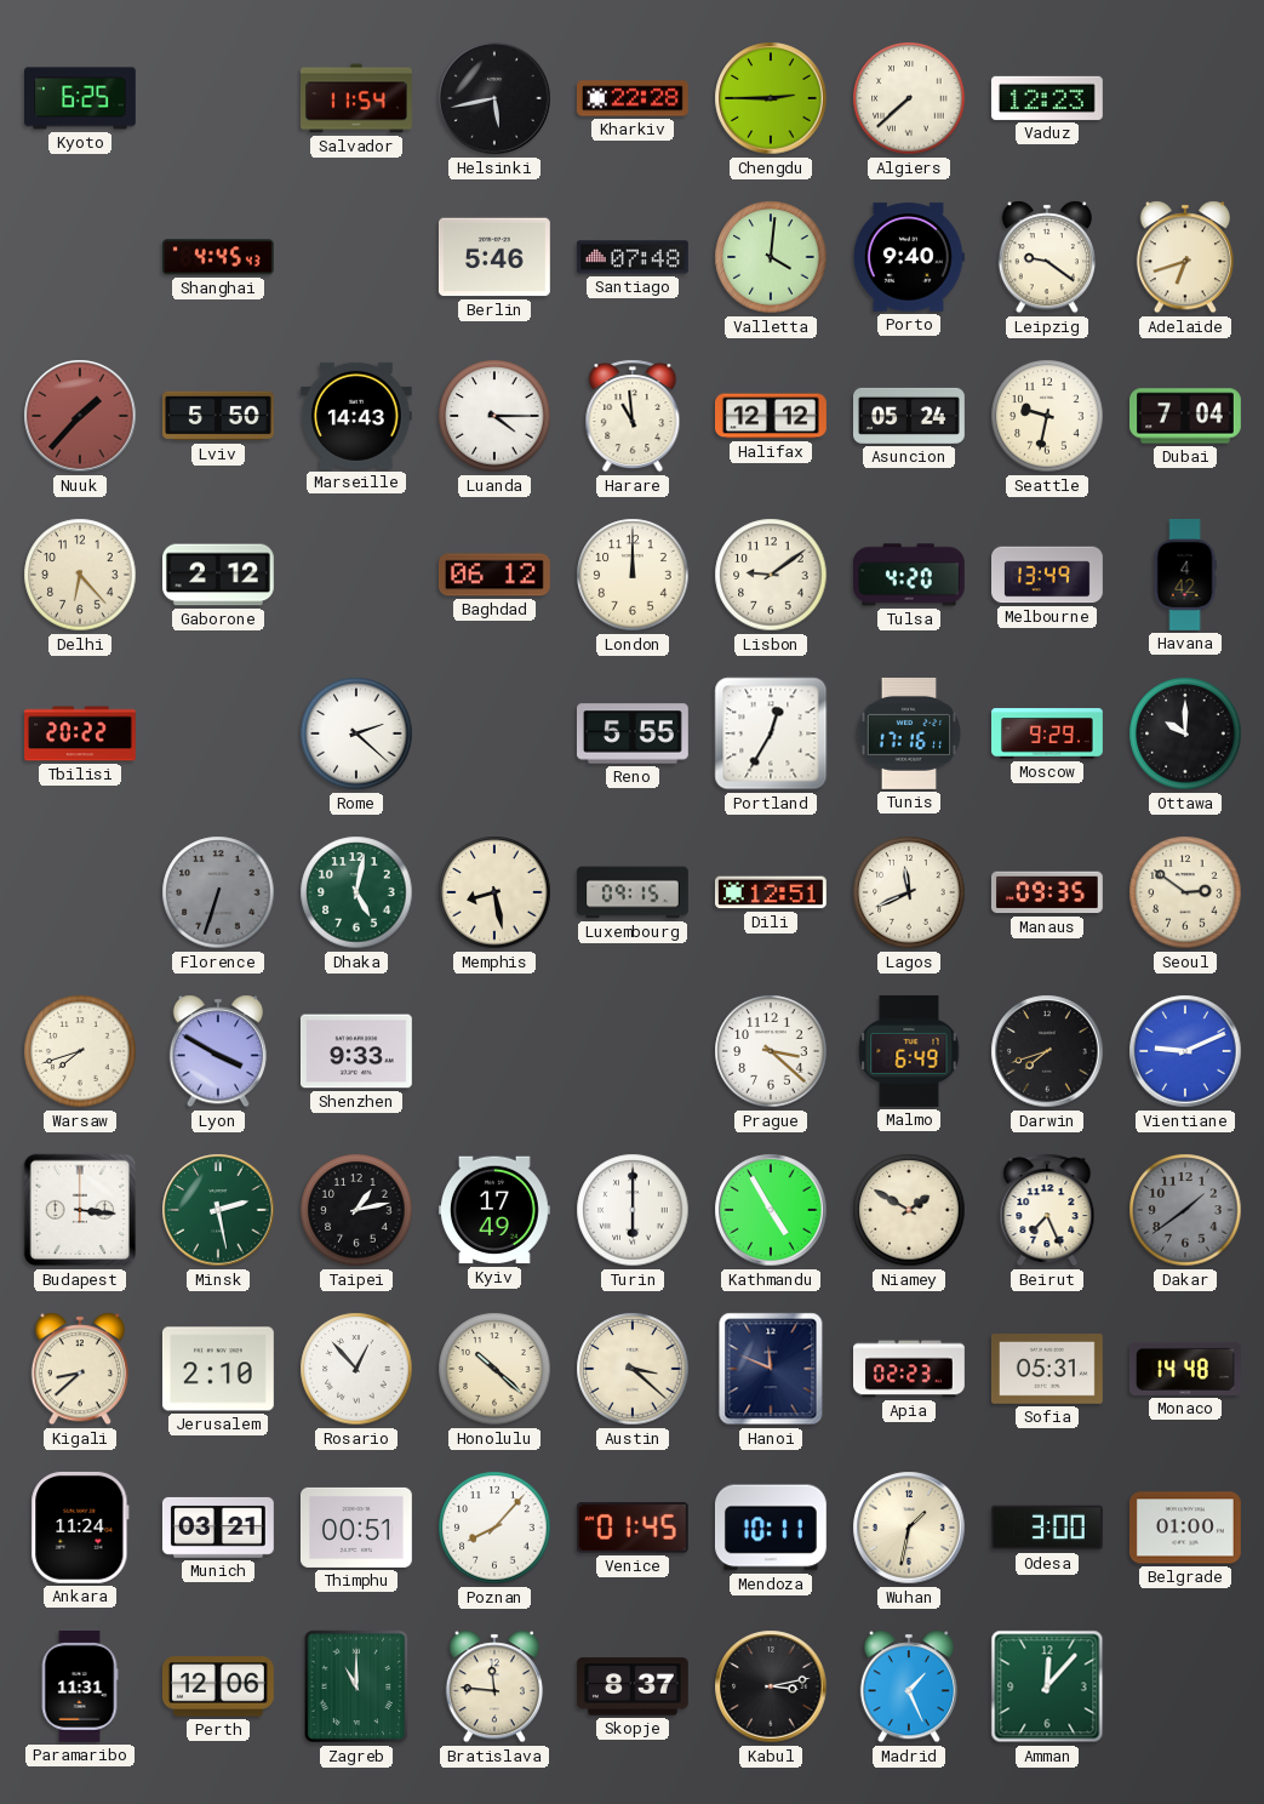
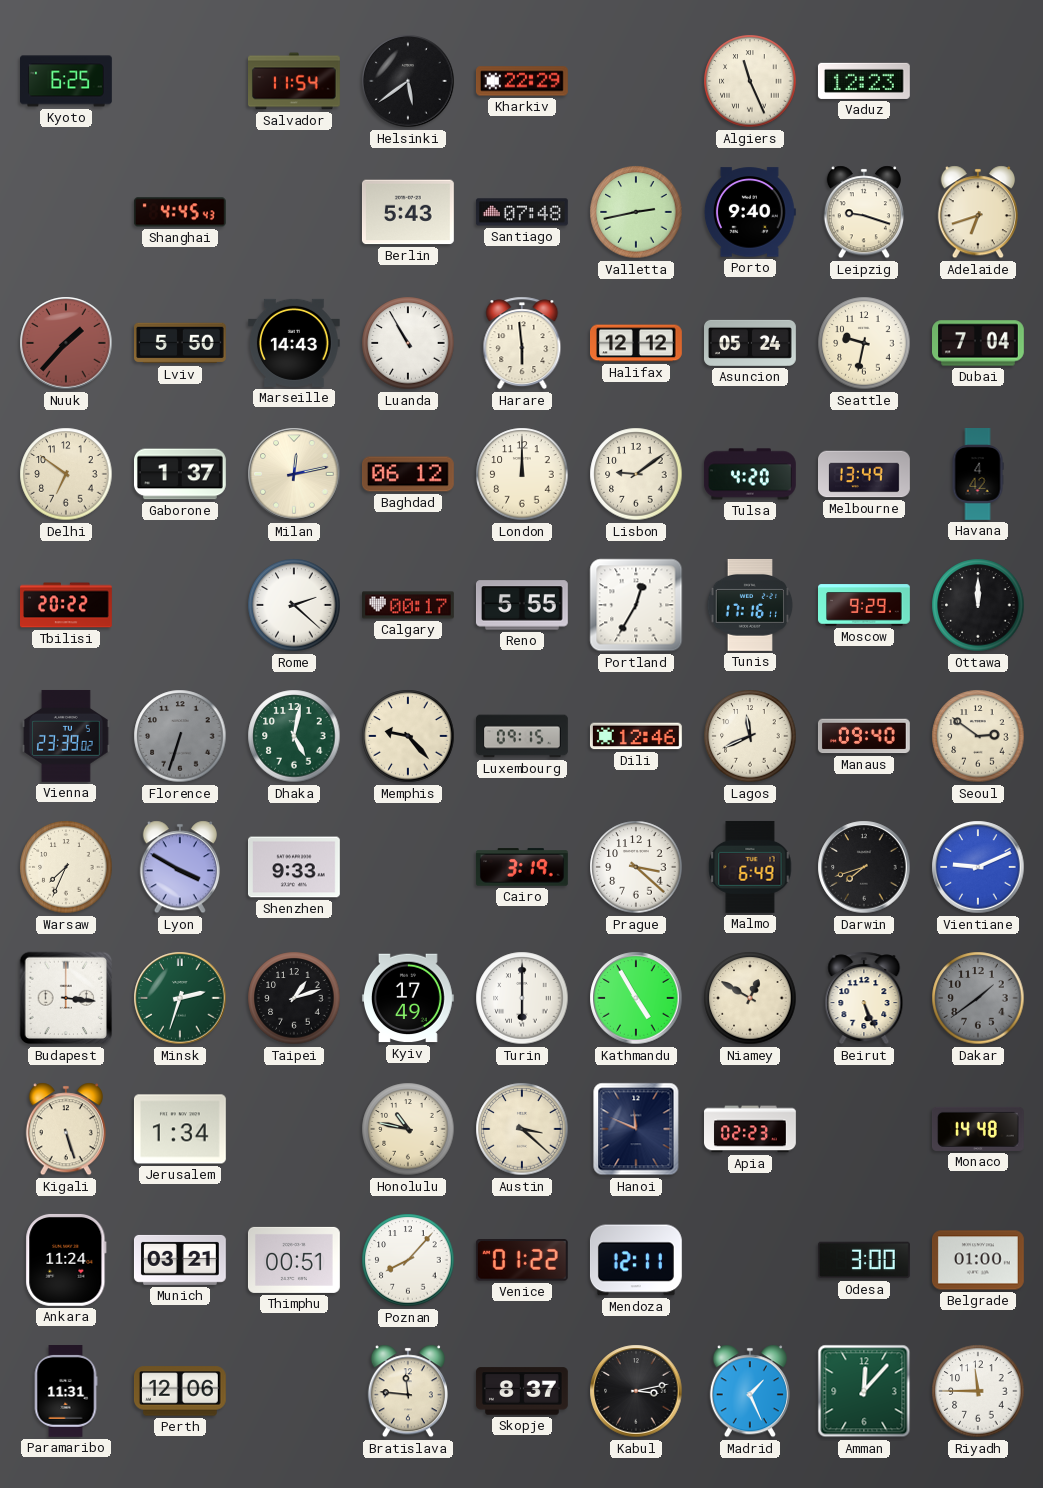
Helsinki: 5:43 -> 5:39 (408, 81)
Kharkiv: 22:28 -> 22:29 (522, 81)
Chengdu: 2:45 -> none (771, 98)
Algiers: 7:38 -> 11:26 (750, 81)
Berlin: 5:46 -> 5:43 (408, 212)
Valletta: 4:01 -> 2:43 (636, 212)
Leipzig: 9:21 -> 9:18 (864, 212)
Luanda: 4:15 -> 10:55 (408, 343)
Harare: 10:59 -> 5:59 (522, 343)
Delhi: 6:23 -> 6:51 (66, 474)
Gaborone: 2:12 -> 1:37 (181, 474)
Milan: none -> 12:13 (294, 474)
Calgary: none -> 00:17 (409, 605)
Ottawa: 10:00 -> 12:00 (978, 605)
Vienna: none -> 23:39 (66, 736)
Memphis: 8:28 -> 9:23 (408, 736)
Dili: 12:51 -> 12:46 (636, 736)
Manaus: 09:35 -> 09:40 (864, 736)
Warsaw: 7:42 -> 7:34 (66, 867)
Cairo: none -> 3:19 (522, 867)
Minsk: 2:28 -> 2:33 (180, 998)
Taipei: 1:13 -> 1:12 (294, 998)
Niamey: 1:50 -> 12:50 (750, 998)
Beirut: 7:26 -> 5:26 (864, 998)
Kigali: 8:38 -> 5:27 (66, 1129)
Jerusalem: 2:10 -> 1:34 (180, 1129)
Rosario: 12:53 -> none (356, 1369)
Honolulu: 10:22 -> 10:47 (408, 1129)
Sofia: 05:31 -> none (1047, 1370)
Venice: 01:45 -> 01:22 (522, 1260)
Mendoza: 10:11 -> 12:11 (636, 1260)
Wuhan: 1:32 -> none (909, 1528)
Zagreb: 11:00 -> none (356, 1686)
Riyadh: none -> 11:45 (978, 1391)
